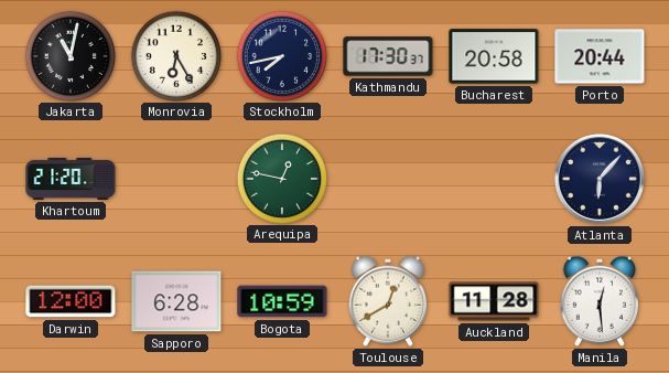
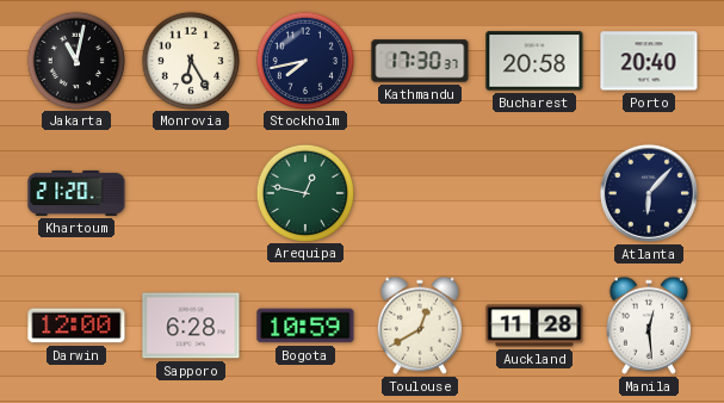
Porto: 20:44 -> 20:40 (649, 61)
